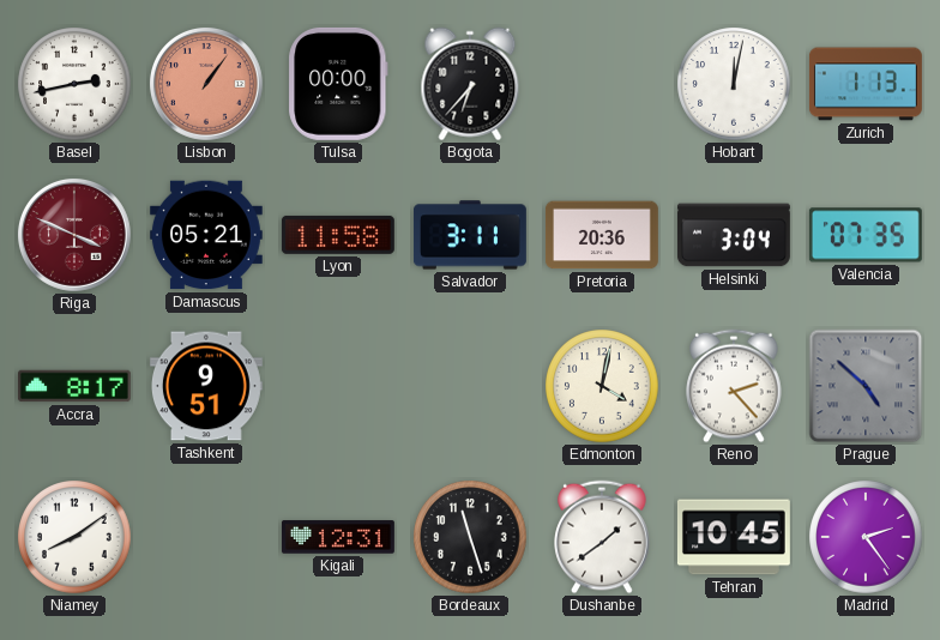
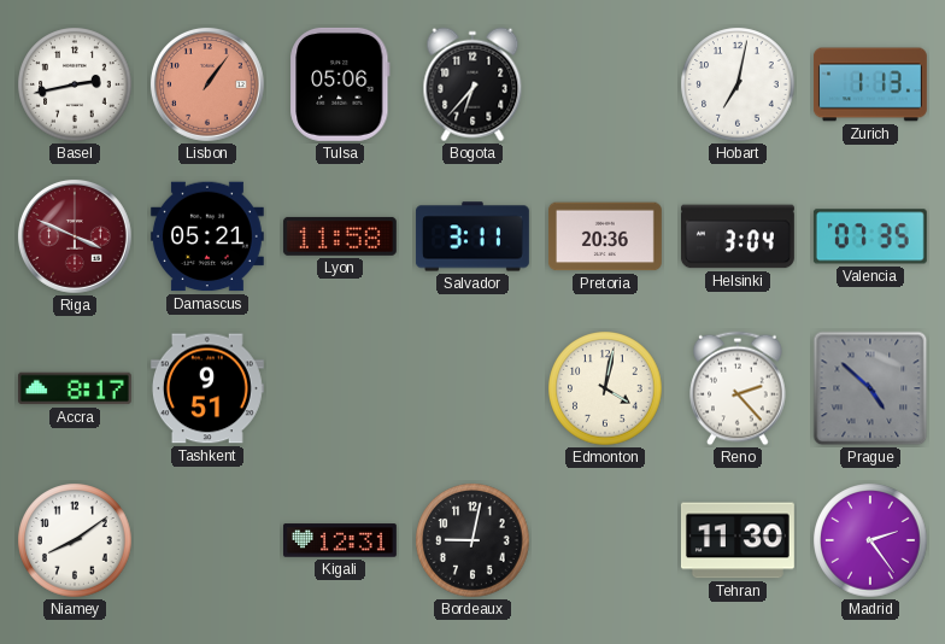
Tulsa: 00:00 -> 05:06 (340, 84)
Hobart: 12:02 -> 7:02 (738, 84)
Bordeaux: 11:27 -> 9:02 (472, 540)
Dushanbe: 1:39 -> none (602, 537)
Tehran: 10:45 -> 11:30 (738, 540)
